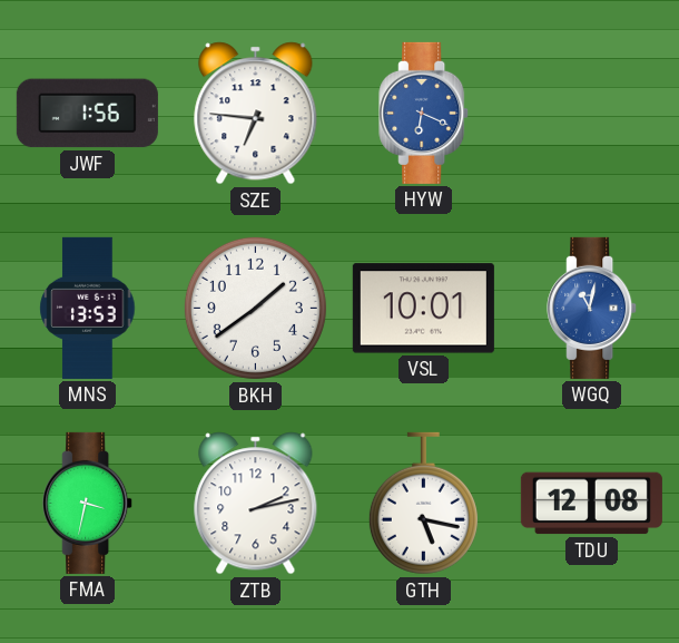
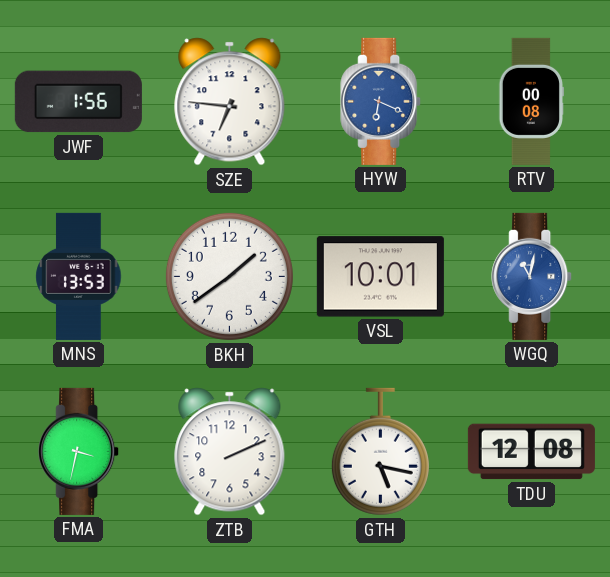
RTV: none -> 00:08 (531, 101)
ZTB: 2:13 -> 2:11 (230, 452)
